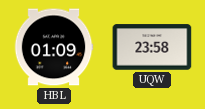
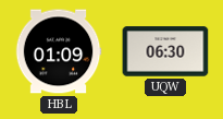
UQW: 23:58 -> 06:30 (165, 51)
